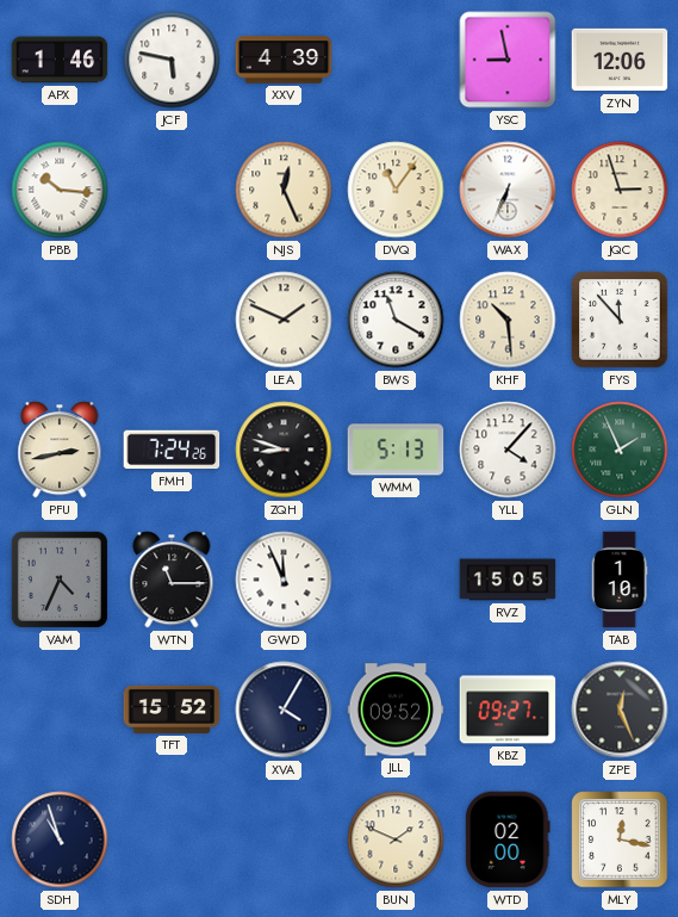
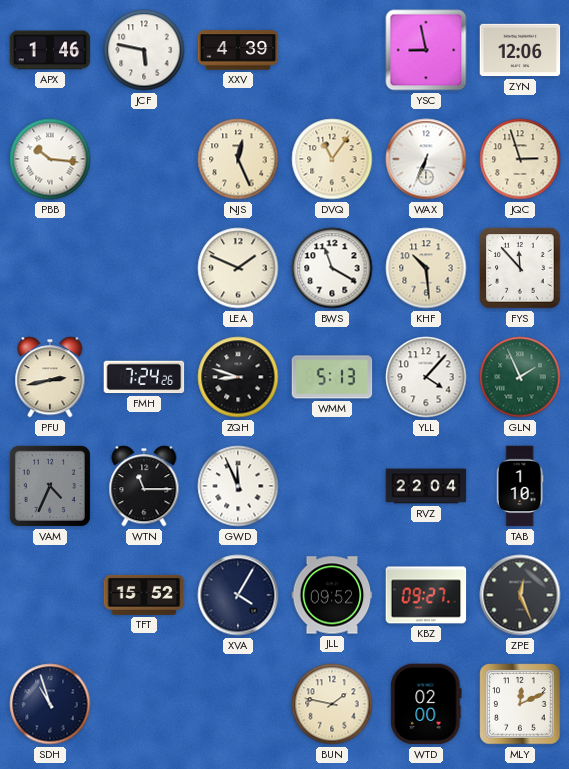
RVZ: 15:05 -> 22:04 (426, 486)
BUN: 1:49 -> 1:47 (332, 704)
MLY: 12:17 -> 12:11 (520, 704)
